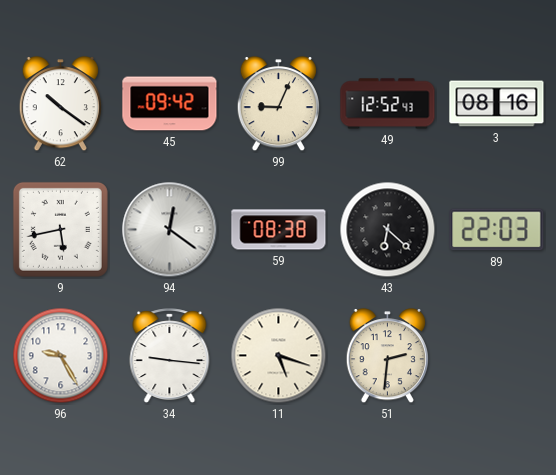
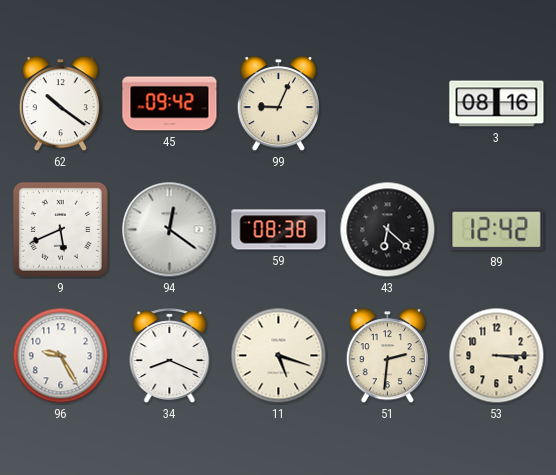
49: 12:52 -> none (388, 104)
9: 5:43 -> 5:41 (60, 229)
89: 22:03 -> 12:42 (497, 230)
34: 9:16 -> 8:19 (170, 356)
53: none -> 3:15 (497, 356)
